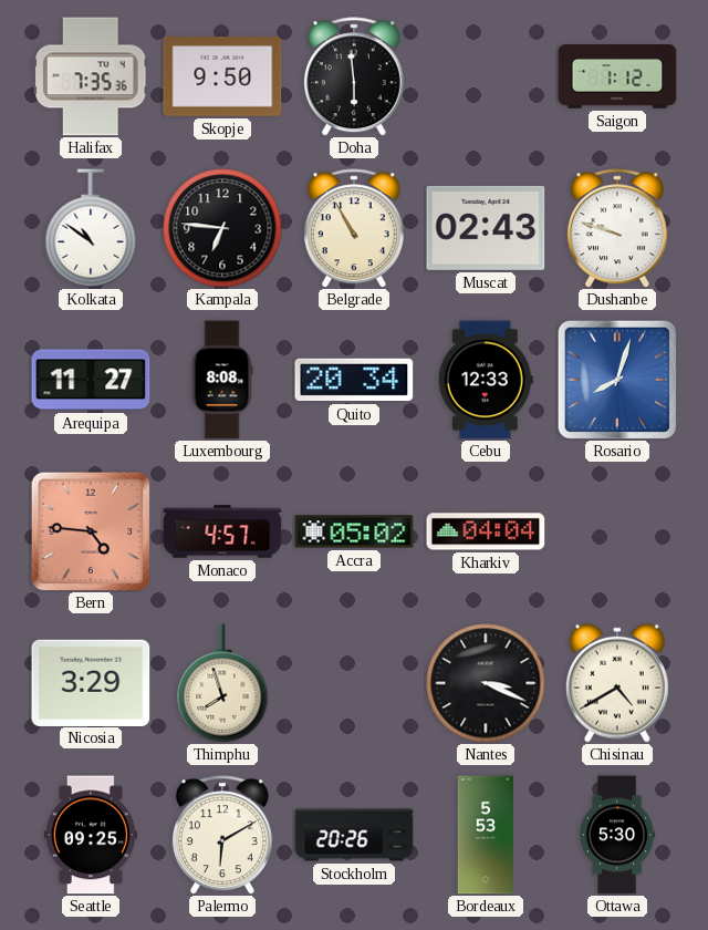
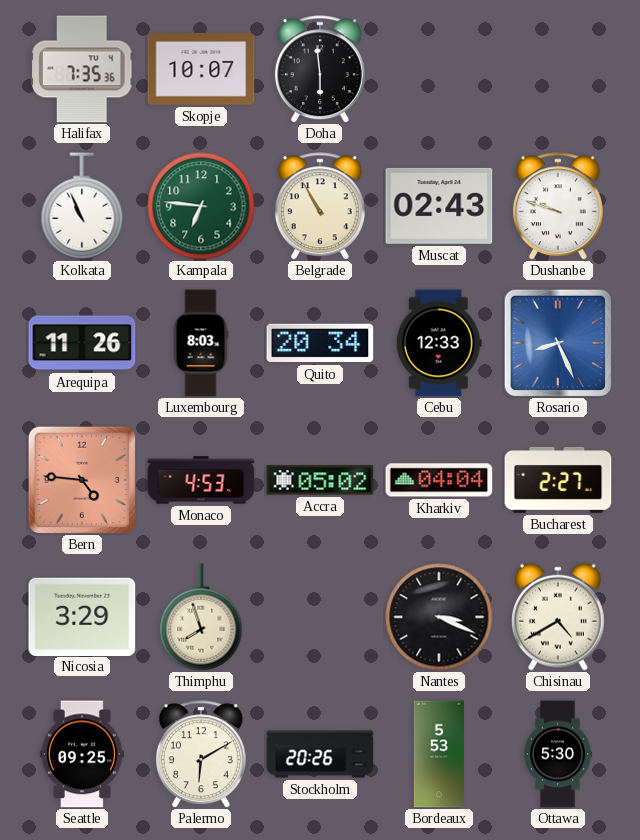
Skopje: 9:50 -> 10:07 (201, 69)
Saigon: 1:12 -> none (617, 76)
Kolkata: 10:51 -> 10:56 (82, 206)
Kampala dial: black -> green (201, 206)
Arequipa: 11:27 -> 11:26 (82, 343)
Luxembourg: 8:08 -> 8:03 (201, 343)
Rosario: 8:03 -> 8:26 (558, 343)
Monaco: 4:57 -> 4:53 (201, 480)
Bucharest: none -> 2:27 (558, 481)
